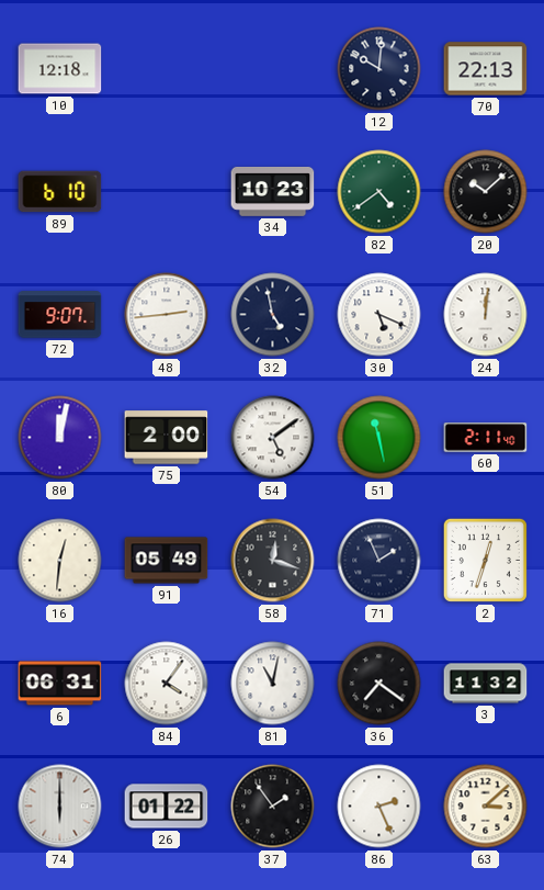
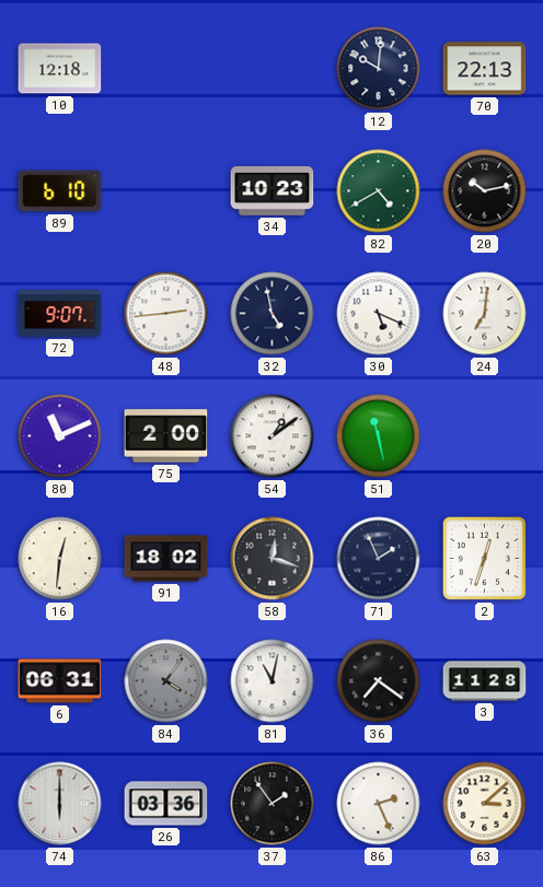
82: 4:39 -> 4:40 (379, 191)
20: 10:08 -> 10:13 (485, 191)
24: 12:01 -> 7:01 (485, 314)
80: 12:02 -> 11:11 (60, 436)
54: 5:09 -> 1:09 (273, 436)
60: 2:11 -> none (486, 438)
91: 05:49 -> 18:02 (166, 559)
84 dial: white -> grey (166, 681)
3: 11:32 -> 11:28 (485, 681)
26: 01:22 -> 03:36 (166, 804)
